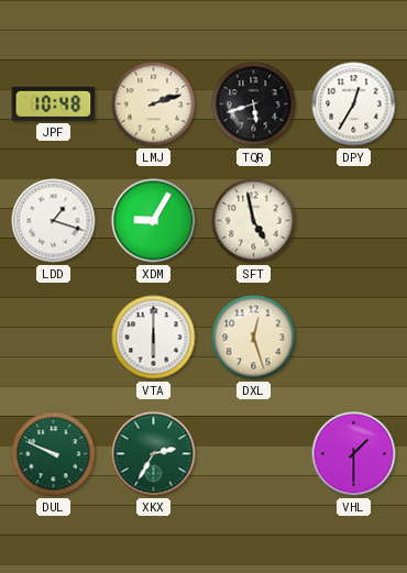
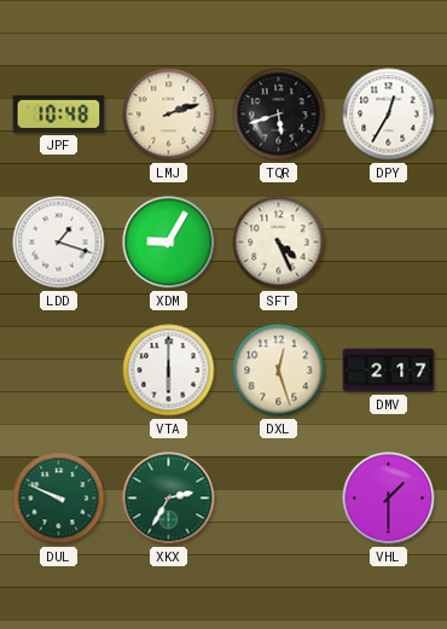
SFT: 4:58 -> 4:26 (279, 243)
DMV: none -> 2:17 (389, 371)
